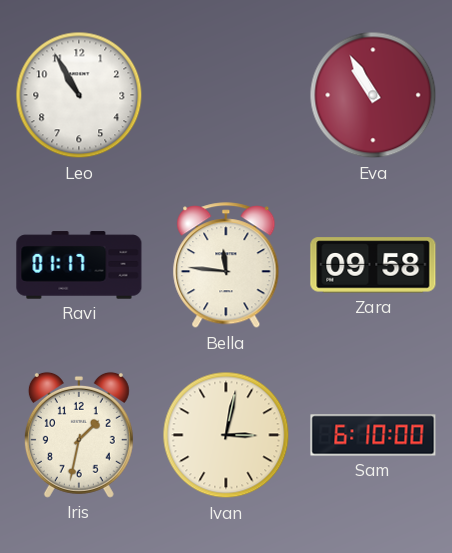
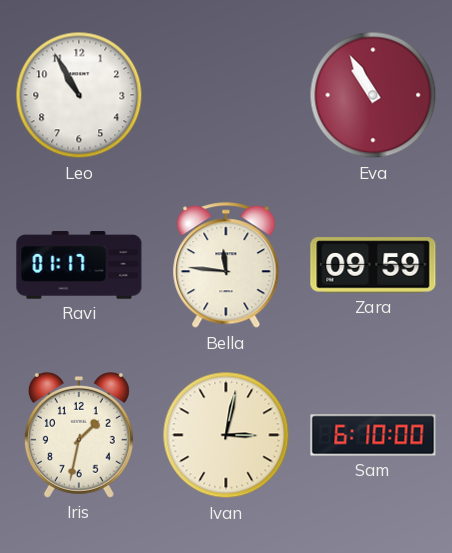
Zara: 09:58 -> 09:59 (373, 265)
